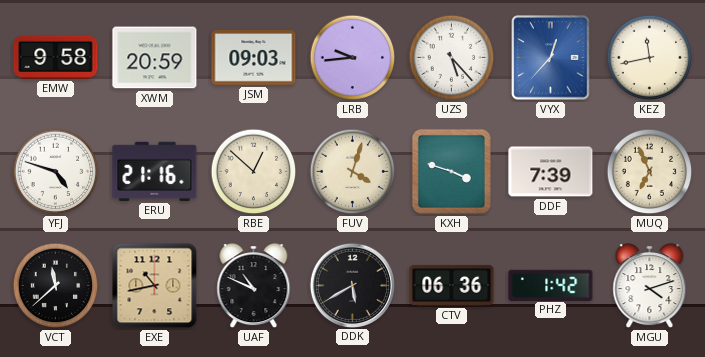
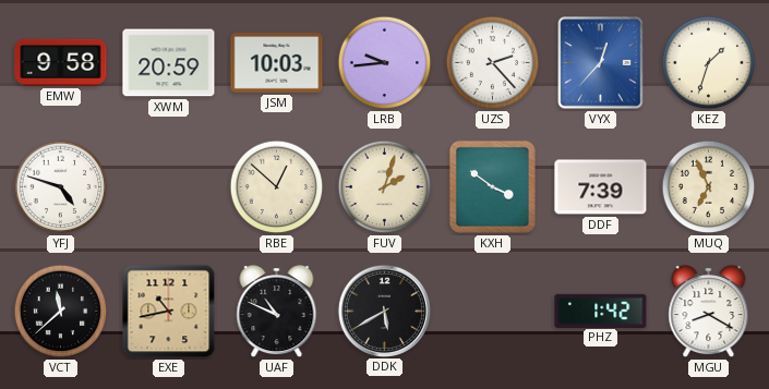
JSM: 09:03 -> 10:03 (277, 62)
UZS: 5:23 -> 2:23 (493, 63)
KEZ: 11:43 -> 1:33 (709, 63)
ERU: 21:16 -> none (155, 171)
FUV: 4:03 -> 2:03 (385, 187)
KXH: 3:48 -> 3:51 (492, 186)
CTV: 06:36 -> none (452, 285)
MGU: 4:12 -> 8:20 (709, 312)
